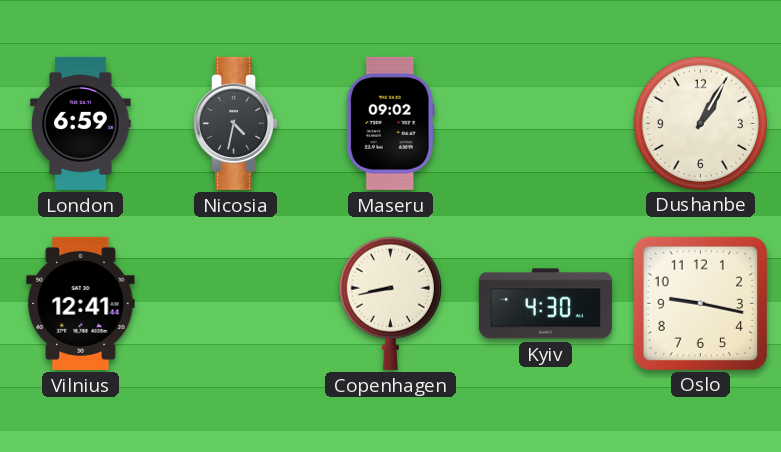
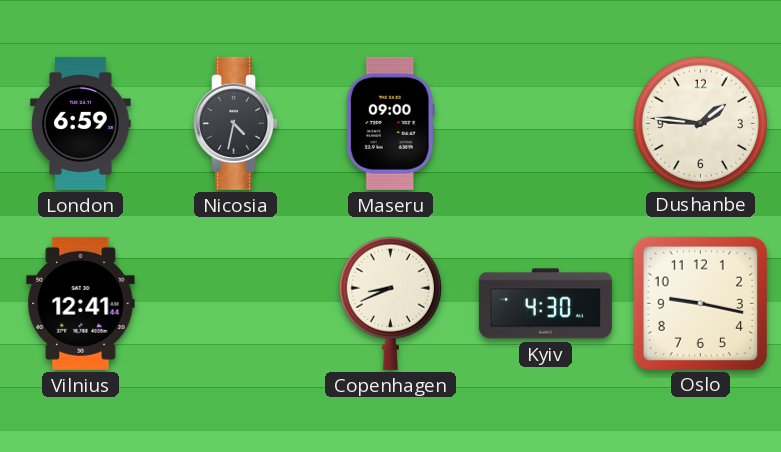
Maseru: 09:02 -> 09:00 (390, 123)
Dushanbe: 1:05 -> 1:46 (700, 123)
Copenhagen: 8:43 -> 8:41 (390, 303)
